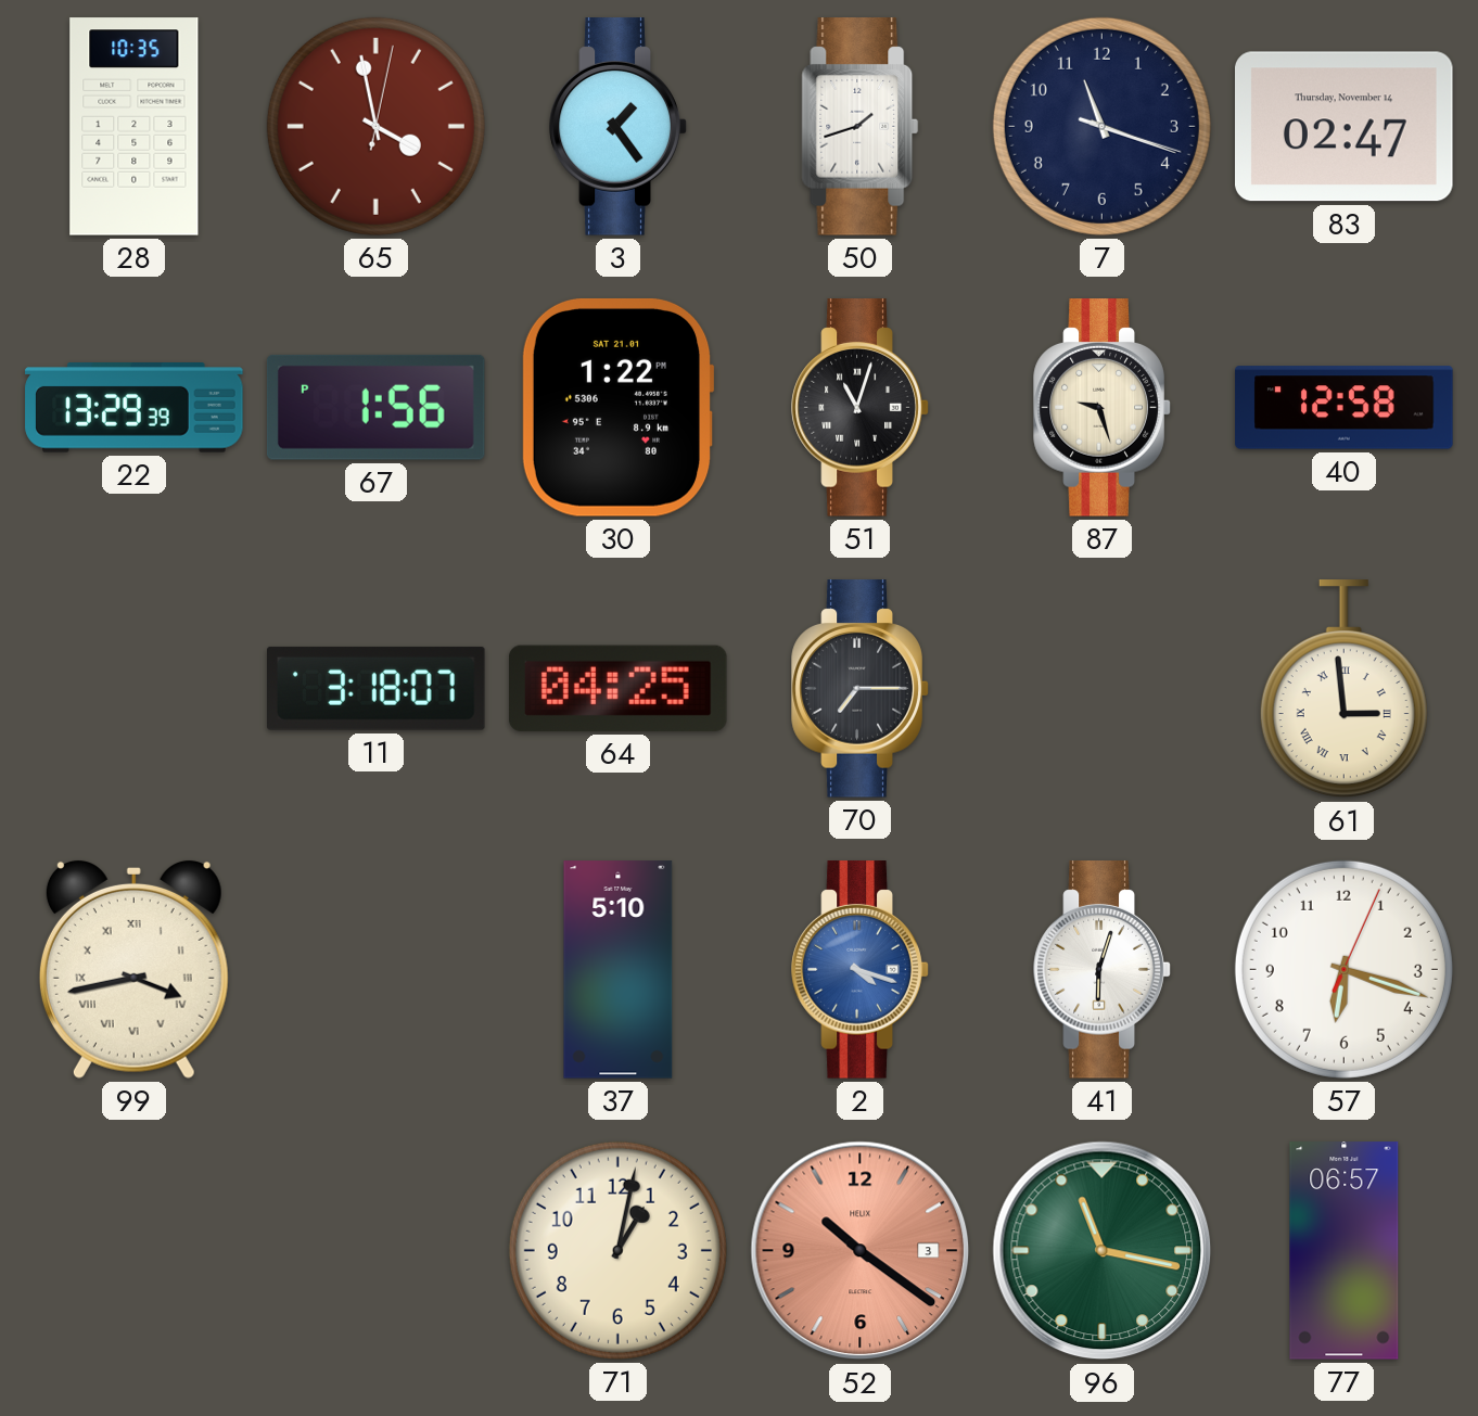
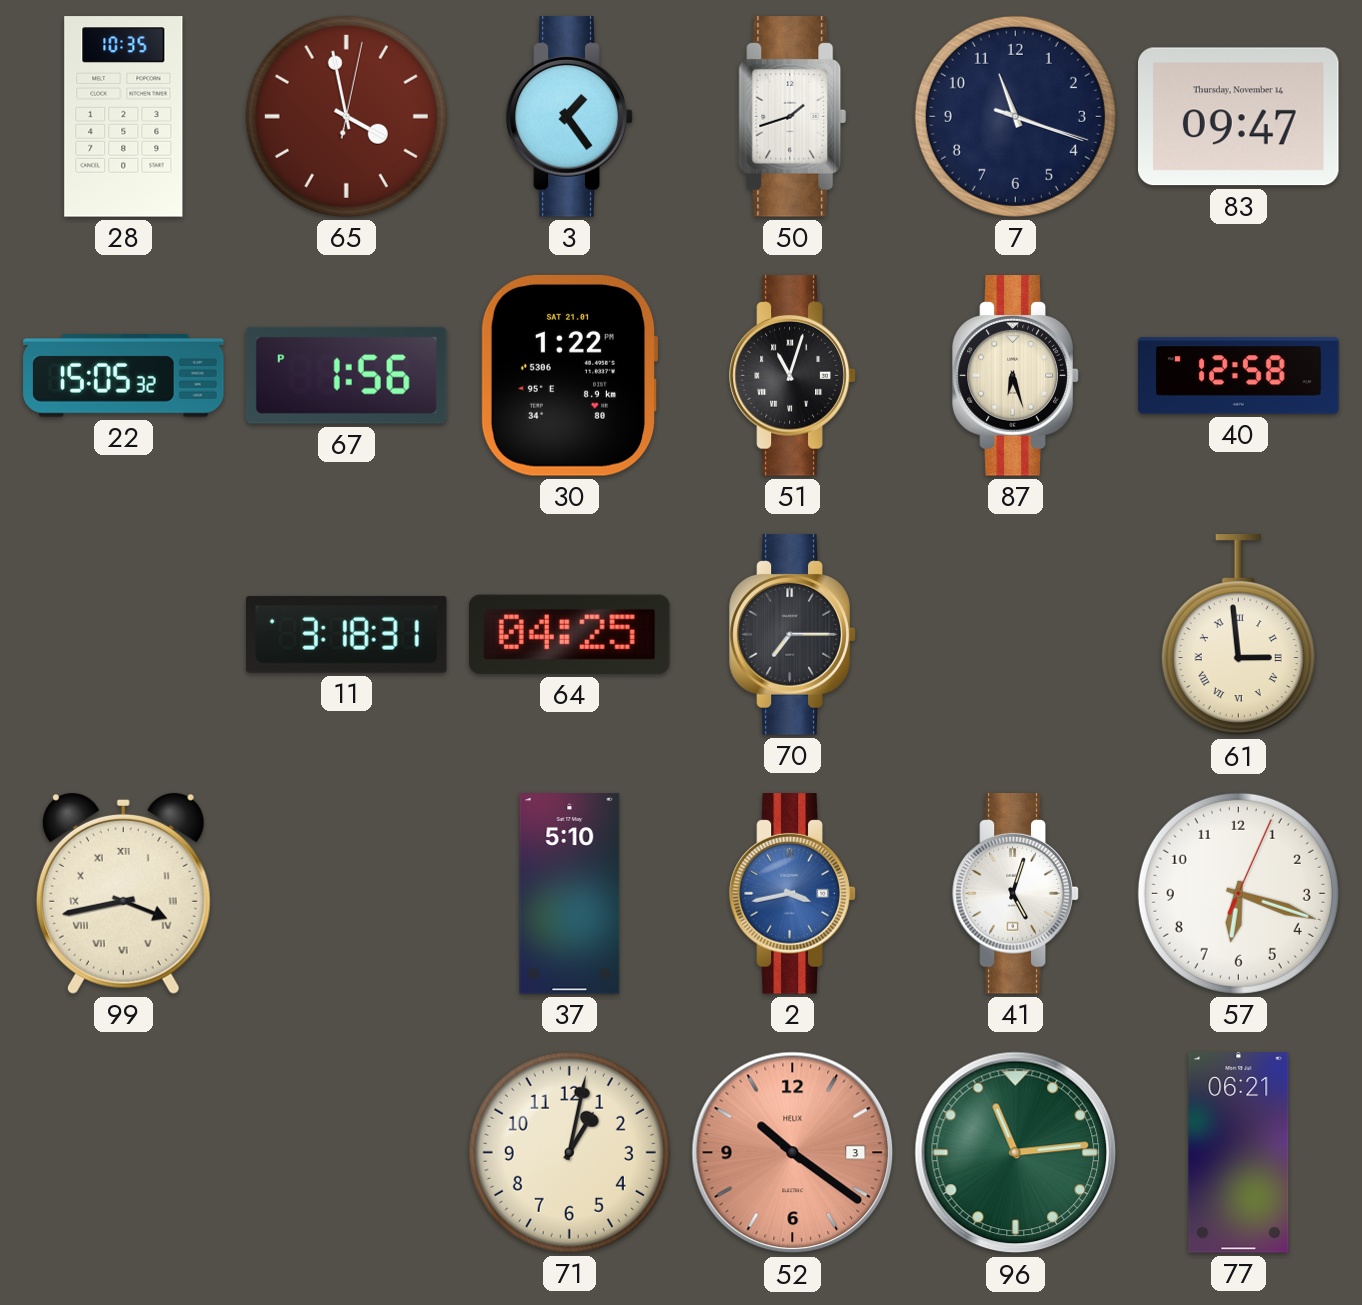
83: 02:47 -> 09:47 (1239, 117)
22: 13:29 -> 15:05 (124, 376)
87: 9:27 -> 6:27 (1016, 376)
11: 3:18:07 -> 3:18:31 (347, 634)
2: 4:18 -> 3:43 (793, 894)
41: 6:03 -> 5:03 (1016, 894)
96: 11:17 -> 11:14 (1016, 1153)
77: 06:57 -> 06:21 (1239, 1153)
